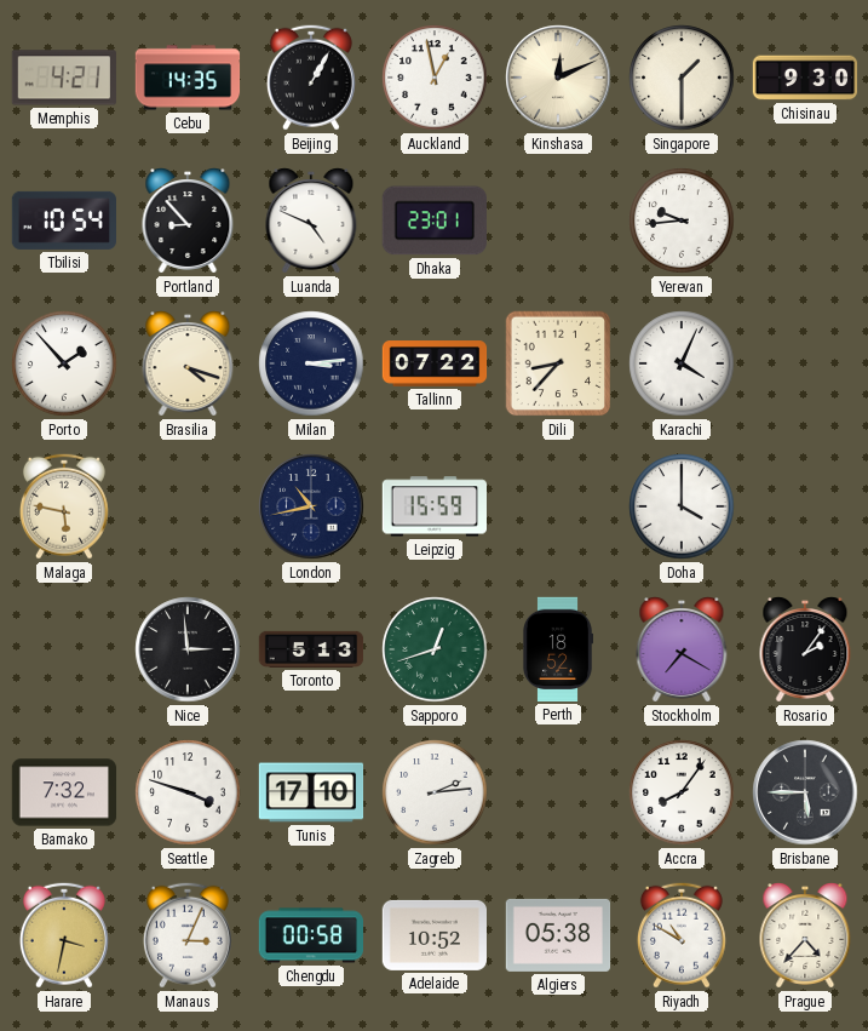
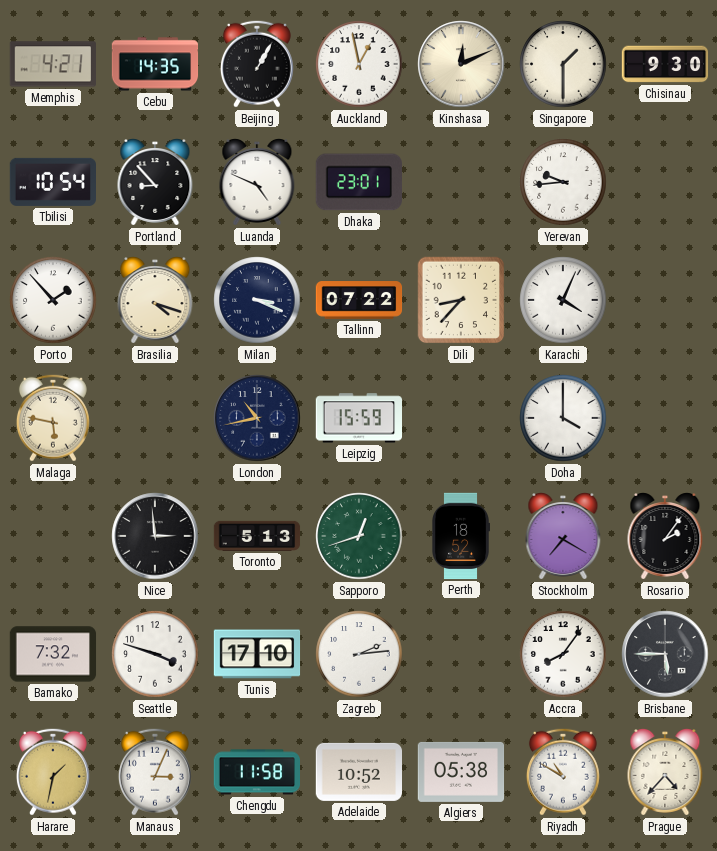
Milan: 3:14 -> 3:19 (257, 300)
Harare: 3:32 -> 1:32 (53, 772)
Chengdu: 00:58 -> 11:58 (257, 772)
